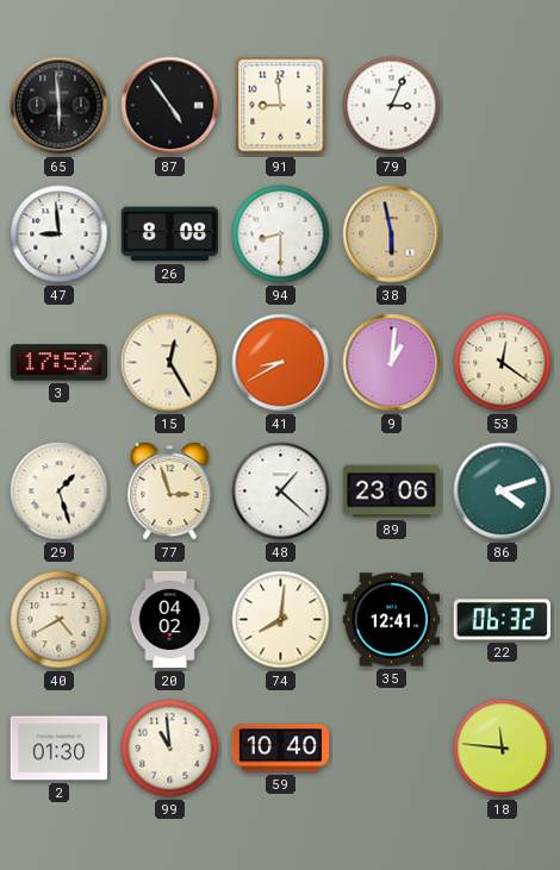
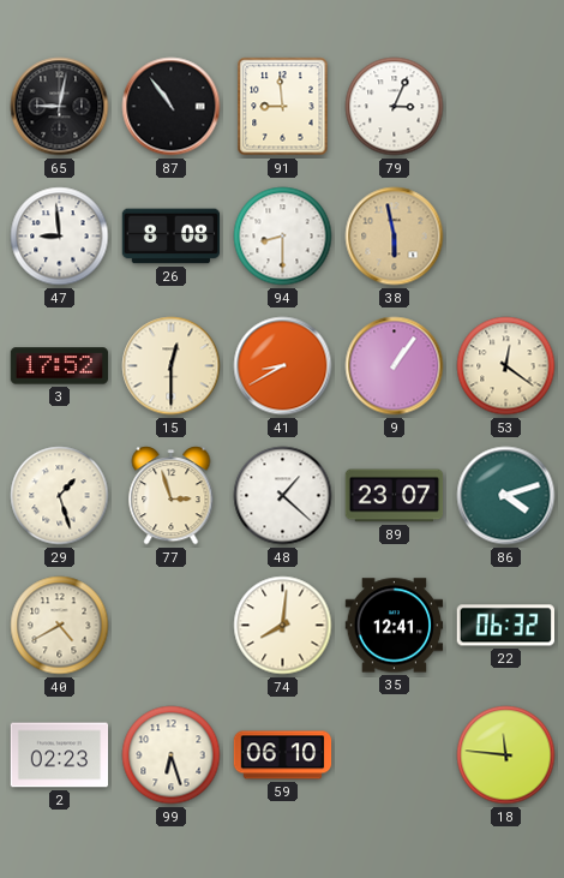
65: 5:59 -> 9:02 (60, 107)
87: 4:54 -> 10:54 (172, 107)
15: 12:25 -> 12:30 (172, 366)
9: 1:01 -> 1:06 (395, 366)
89: 23:06 -> 23:07 (395, 496)
20: 04:02 -> none (170, 620)
2: 01:30 -> 02:23 (60, 755)
99: 10:59 -> 6:27 (172, 755)
59: 10:40 -> 06:10 (283, 755)
